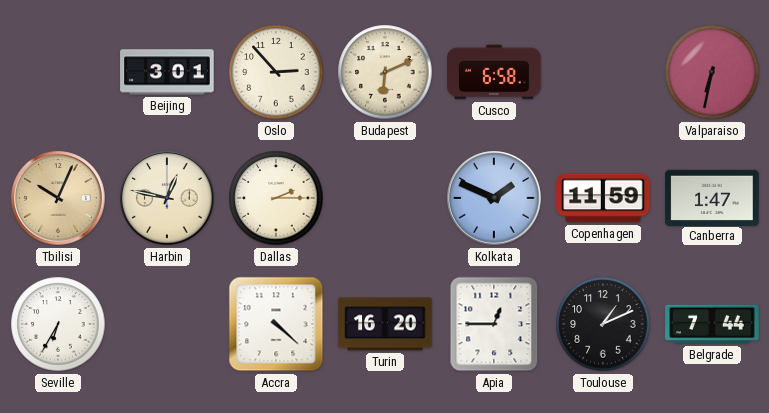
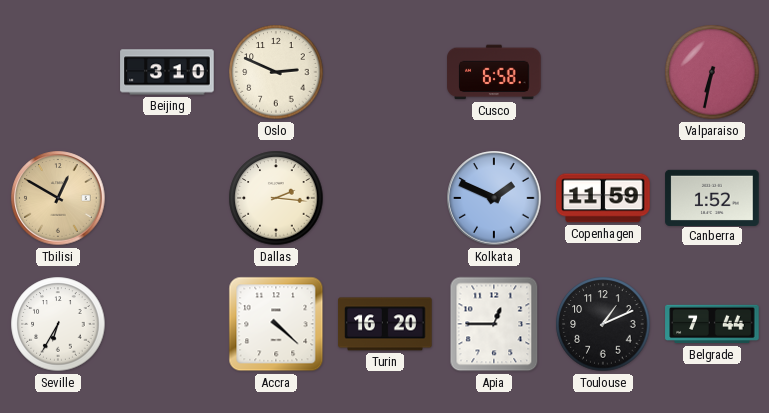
Beijing: 3:01 -> 3:10 (167, 72)
Oslo: 2:53 -> 2:49 (276, 72)
Budapest: 6:11 -> none (385, 72)
Tbilisi: 10:04 -> 12:50 (58, 198)
Harbin: 12:47 -> none (167, 198)
Dallas: 2:15 -> 2:16 (276, 198)
Canberra: 1:47 -> 1:52 (712, 197)
